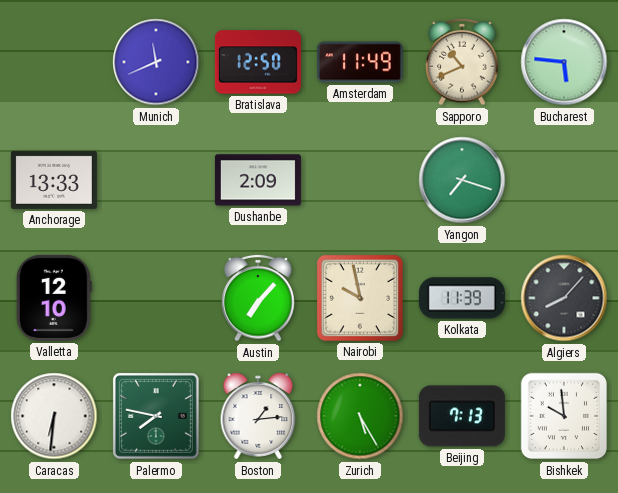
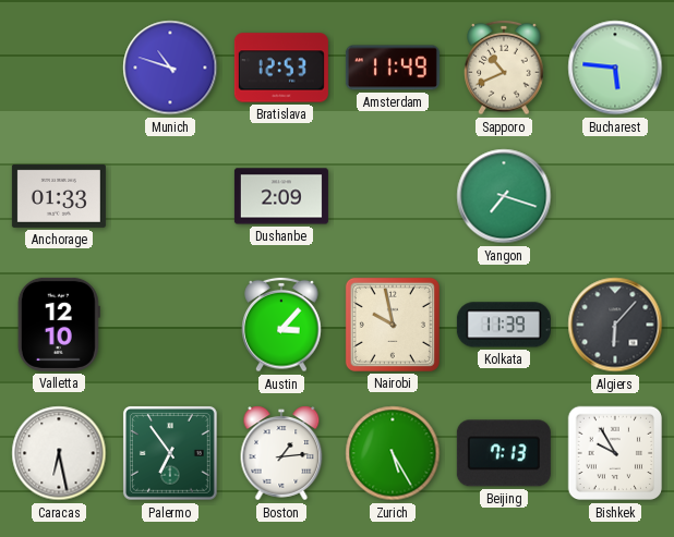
Munich: 11:41 -> 10:48 (170, 68)
Bratislava: 12:50 -> 12:53 (281, 68)
Anchorage: 13:33 -> 01:33 (59, 196)
Austin: 7:07 -> 3:07 (281, 325)
Algiers: 8:07 -> 6:07 (615, 325)
Caracas: 6:31 -> 6:28 (59, 453)
Palermo: 7:47 -> 6:54 (171, 454)
Bishkek: 9:59 -> 9:55 (615, 453)
